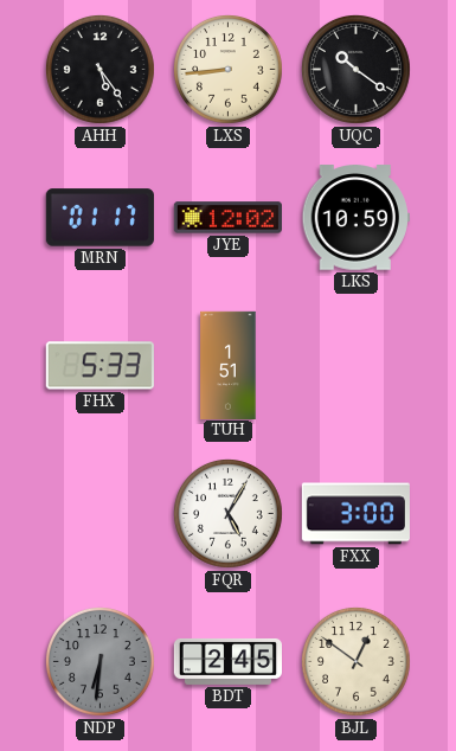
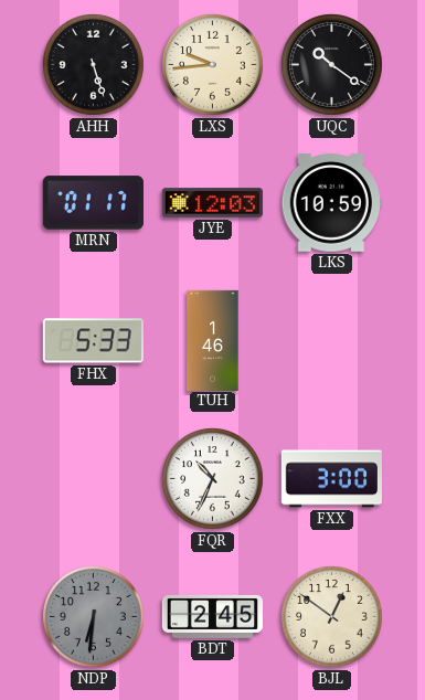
AHH: 5:24 -> 5:27 (94, 65)
LXS: 8:44 -> 9:44 (213, 65)
JYE: 12:02 -> 12:03 (212, 203)
TUH: 1:51 -> 1:46 (213, 340)
FQR: 5:05 -> 10:34 (213, 479)
